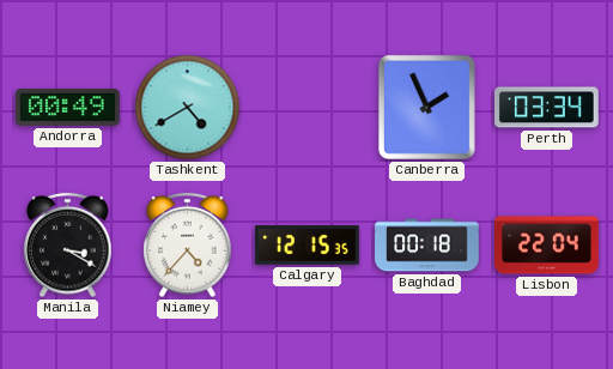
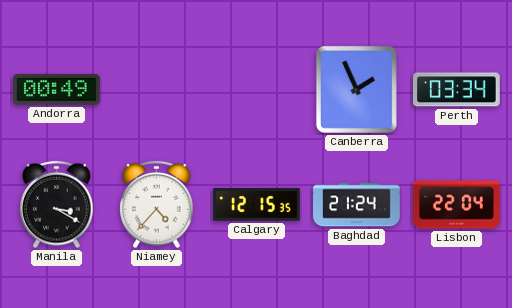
Tashkent: 4:40 -> none (188, 108)
Baghdad: 00:18 -> 21:24 (357, 205)
